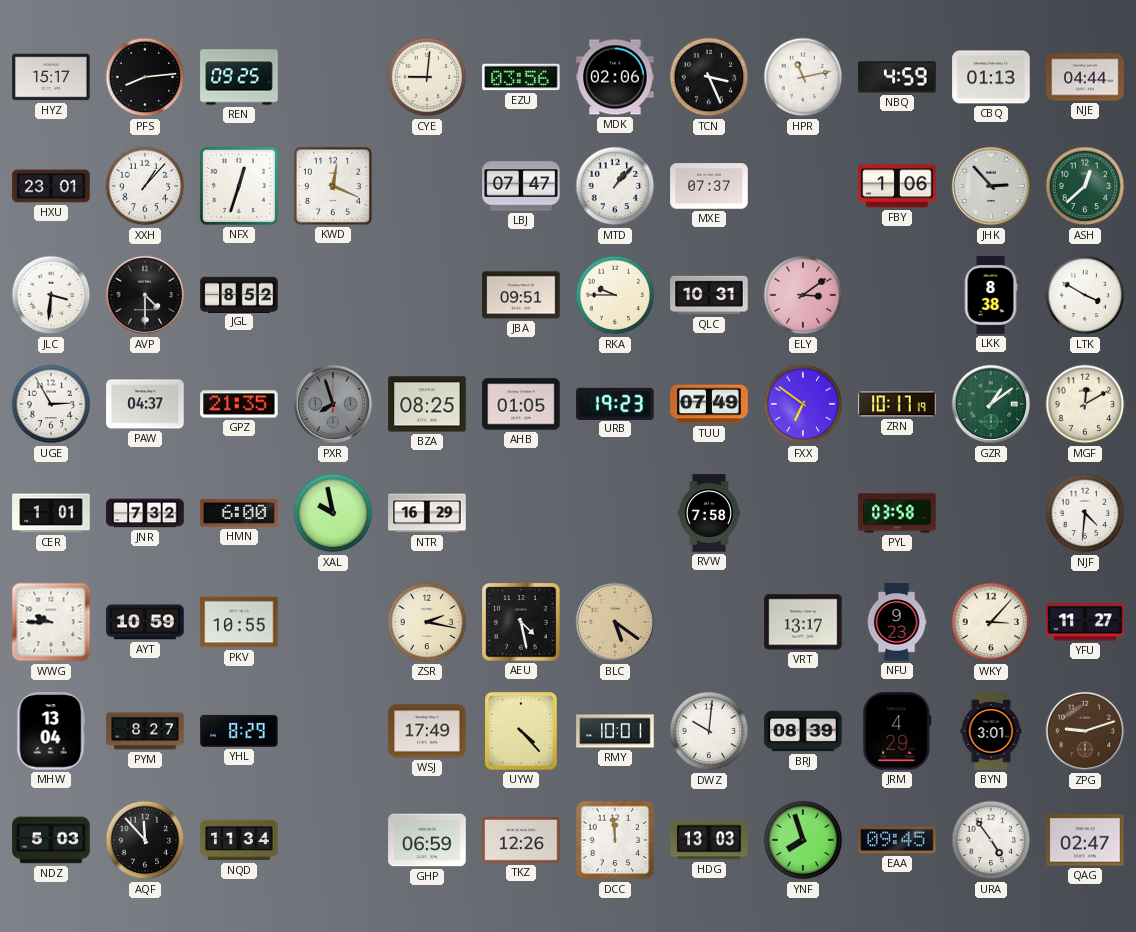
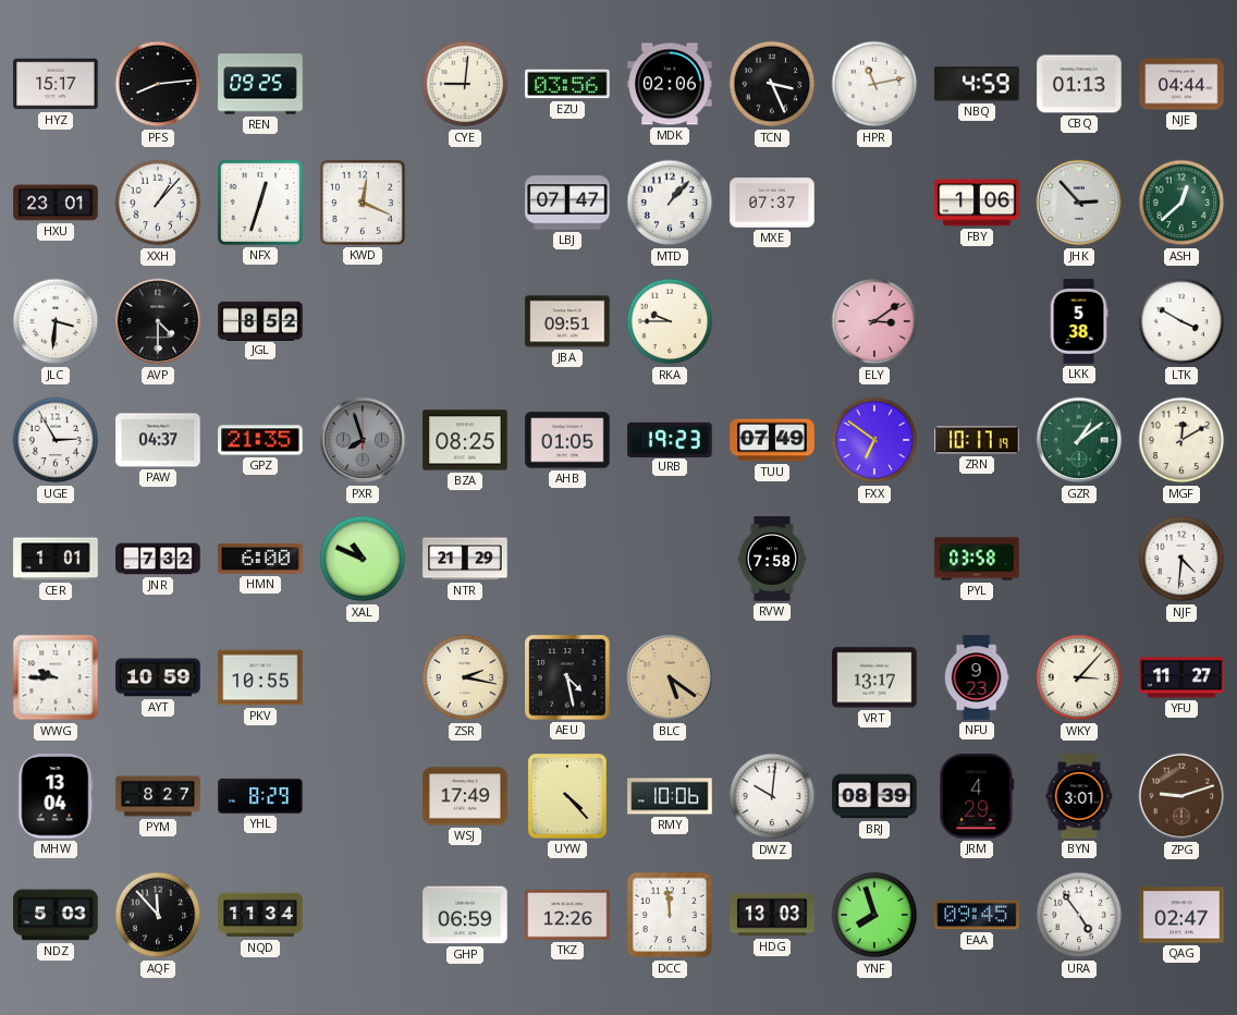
QLC: 10:31 -> none (709, 295)
LKK: 8:38 -> 5:38 (1079, 321)
XAL: 9:58 -> 10:49 (363, 559)
NTR: 16:29 -> 21:29 (465, 559)
RMY: 10:01 -> 10:06 (670, 796)
